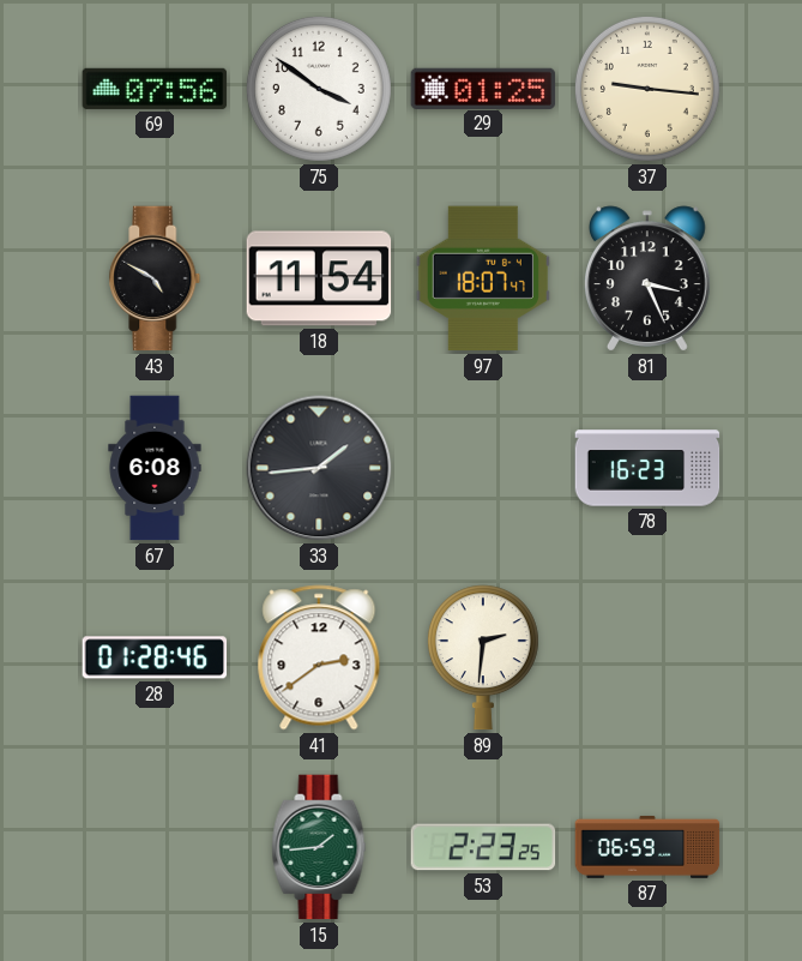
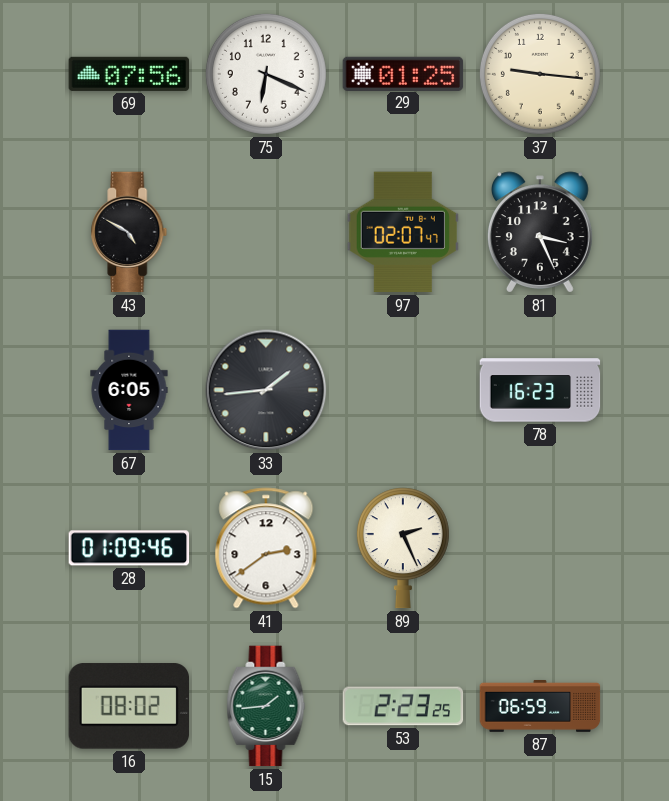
75: 3:51 -> 6:19 (266, 74)
18: 11:54 -> none (319, 278)
97: 18:07 -> 02:07 (403, 232)
67: 6:08 -> 6:05 (129, 390)
28: 01:28 -> 01:09 (129, 548)
89: 2:31 -> 2:26 (403, 548)
16: none -> 08:02 (128, 706)
